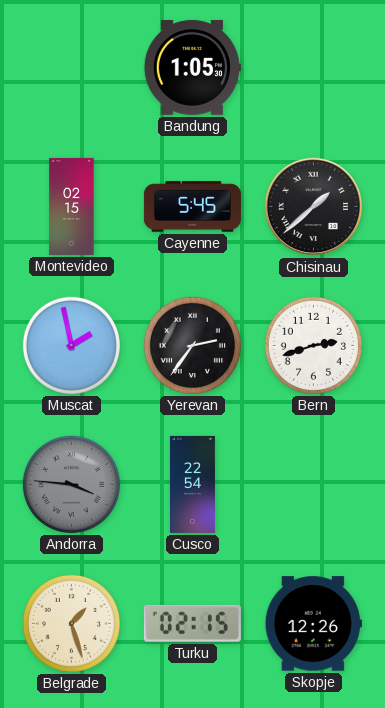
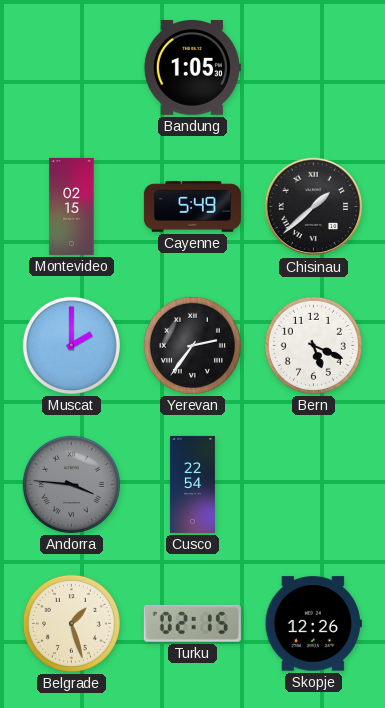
Cayenne: 5:45 -> 5:49 (192, 207)
Muscat: 1:58 -> 2:00 (71, 345)
Bern: 2:42 -> 5:19 (313, 345)
